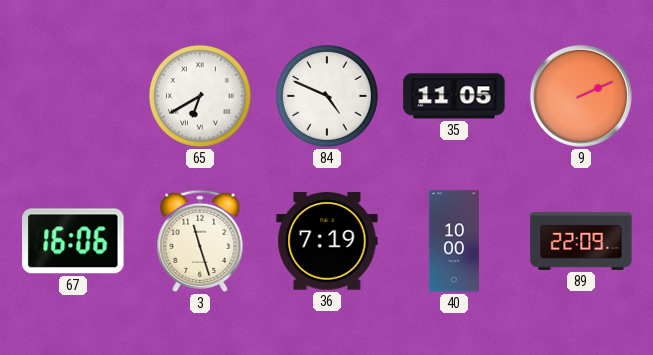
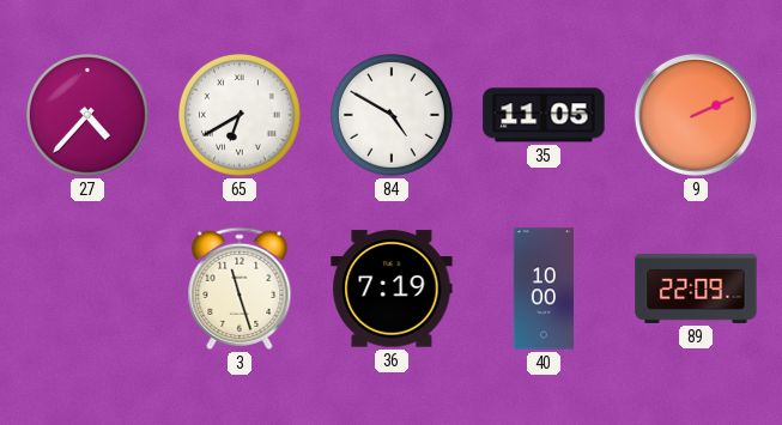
27: none -> 4:37 (89, 116)
84: 4:49 -> 4:50 (393, 116)
67: 16:06 -> none (73, 241)
